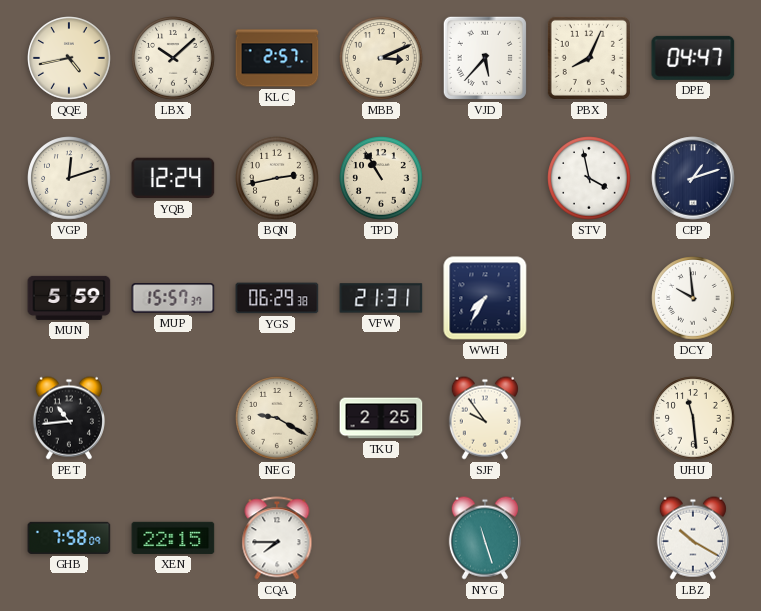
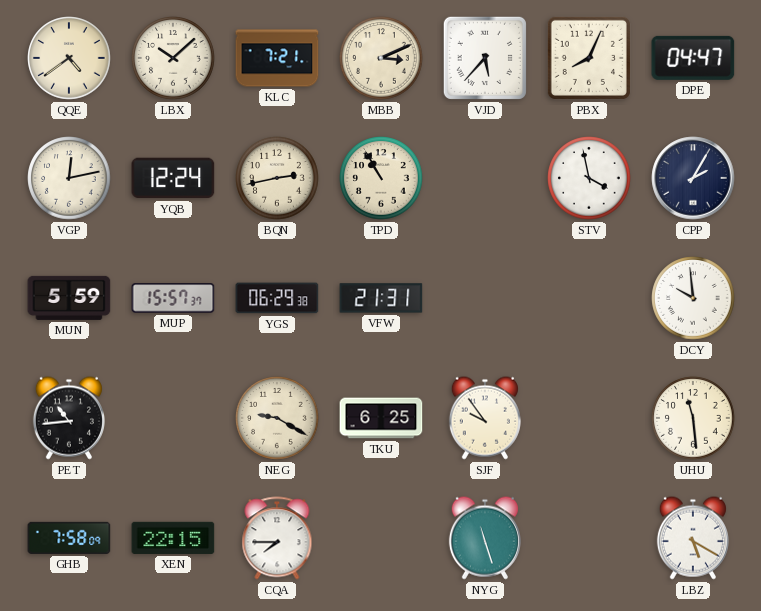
QQE: 4:43 -> 4:39 (69, 58)
KLC: 2:57 -> 7:21 (277, 58)
VGP: 12:12 -> 12:13 (69, 178)
CPP: 1:12 -> 2:05 (693, 178)
WWH: 7:35 -> none (485, 298)
TKU: 2:25 -> 6:25 (381, 418)
LBZ: 10:20 -> 5:20 (693, 538)
